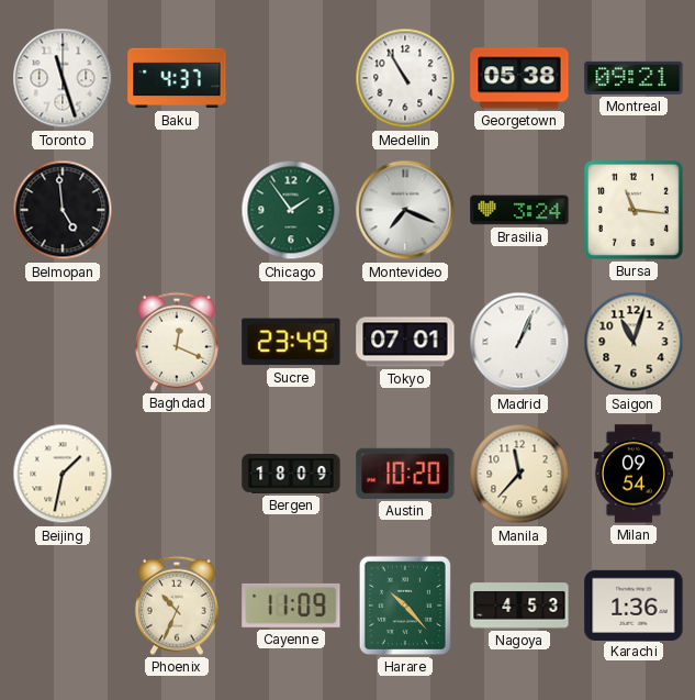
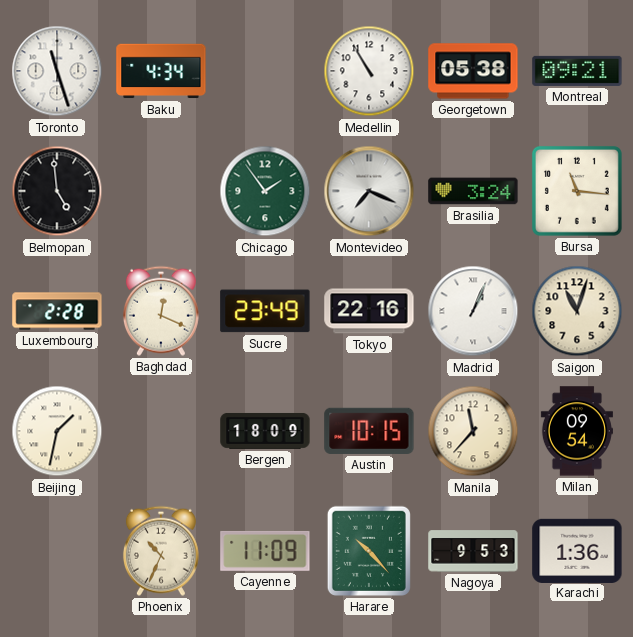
Baku: 4:37 -> 4:34 (161, 71)
Luxembourg: none -> 2:28 (57, 311)
Tokyo: 07:01 -> 22:16 (369, 311)
Austin: 10:20 -> 10:15 (369, 431)
Nagoya: 4:53 -> 9:53 (473, 551)
